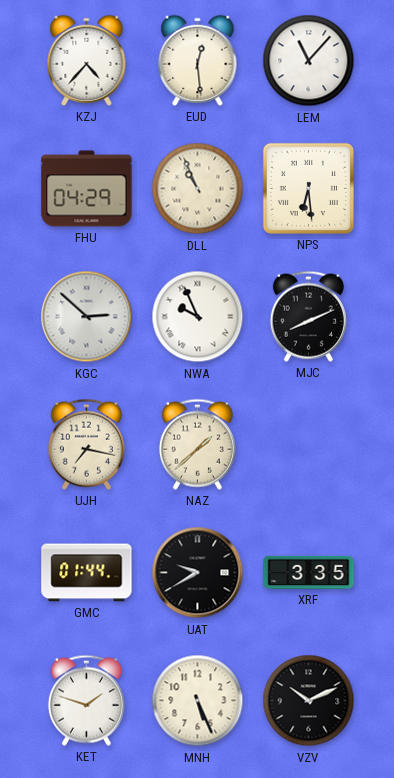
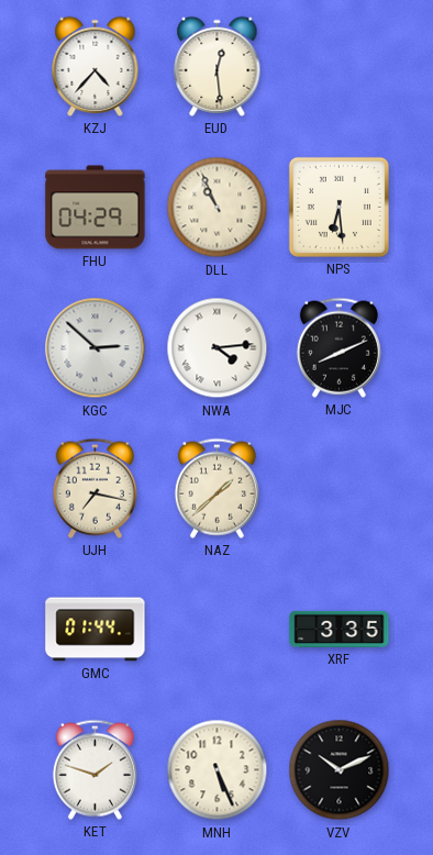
LEM: 11:07 -> none (309, 61)
NWA: 9:56 -> 4:14 (218, 348)
UAT: 9:40 -> none (198, 573)
